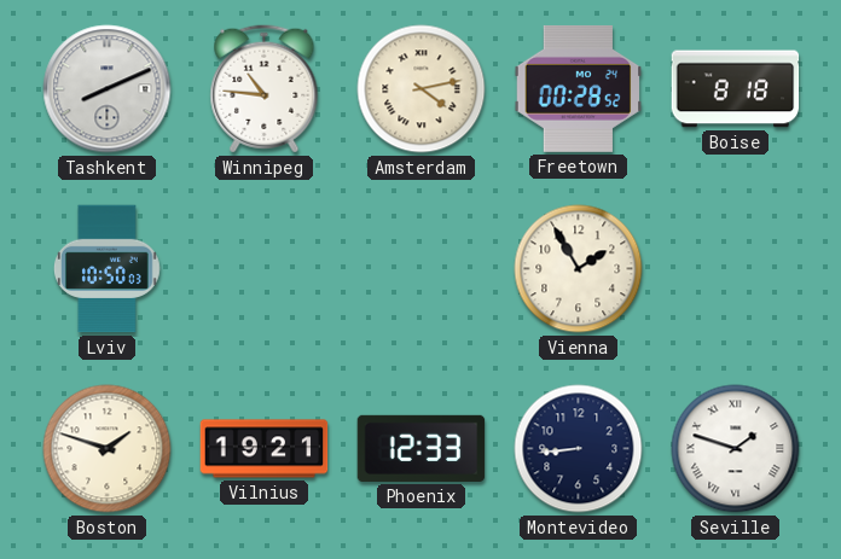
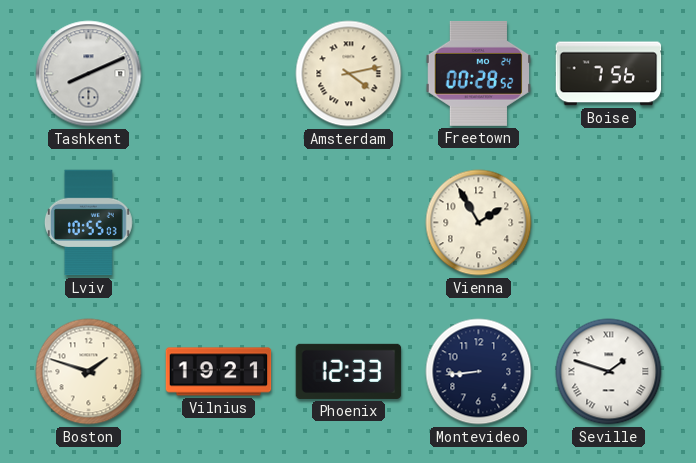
Winnipeg: 10:46 -> none (265, 89)
Boise: 8:18 -> 7:56 (609, 74)
Lviv: 10:50 -> 10:55 (88, 223)
